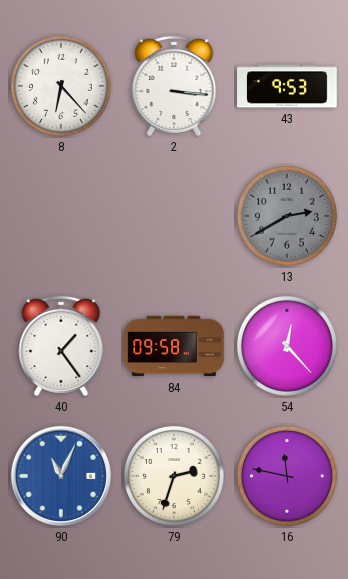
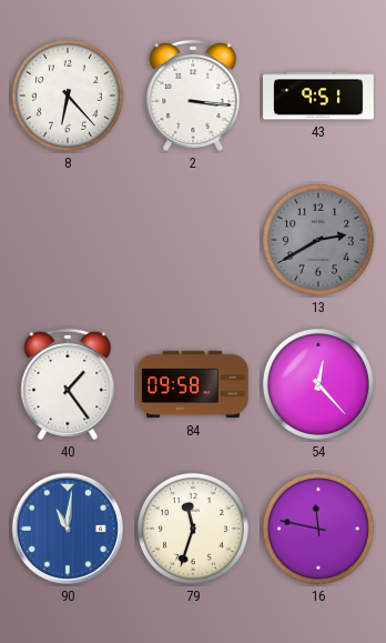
43: 9:53 -> 9:51 (318, 96)
90: 11:04 -> 11:01 (68, 529)
79: 2:33 -> 11:33 (193, 529)
